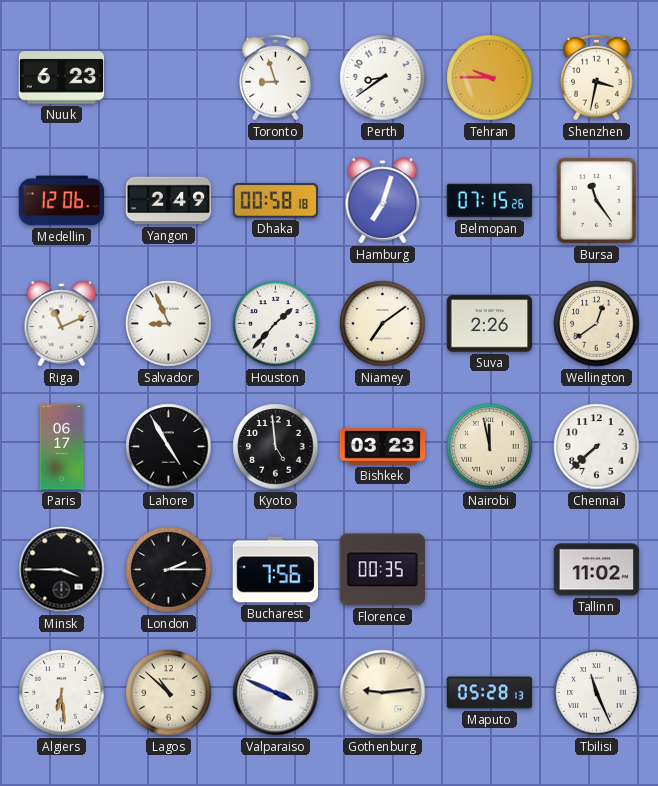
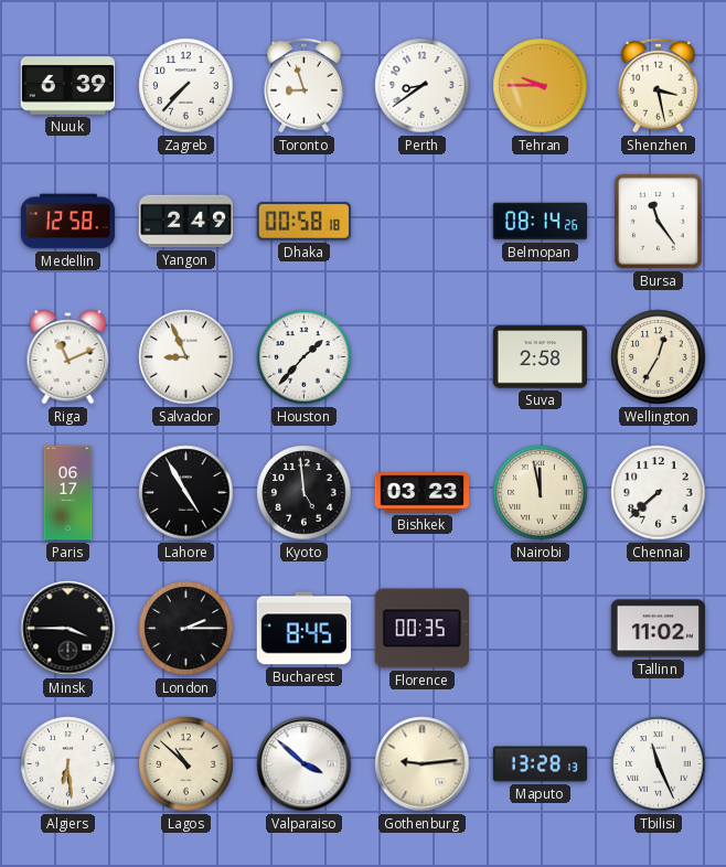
Nuuk: 6:23 -> 6:39 (68, 86)
Zagreb: none -> 7:37 (186, 86)
Shenzhen: 3:32 -> 3:28 (659, 85)
Medellin: 12:06 -> 12:58 (68, 222)
Hamburg: 7:03 -> none (383, 201)
Belmopan: 07:15 -> 08:14 (541, 222)
Niamey: 7:09 -> none (383, 324)
Suva: 2:26 -> 2:58 (541, 357)
Wellington: 12:39 -> 12:35 (659, 357)
Bucharest: 7:56 -> 8:45 (303, 629)
Valparaiso: 3:49 -> 3:52 (305, 764)
Maputo: 05:28 -> 13:28 (541, 764)
